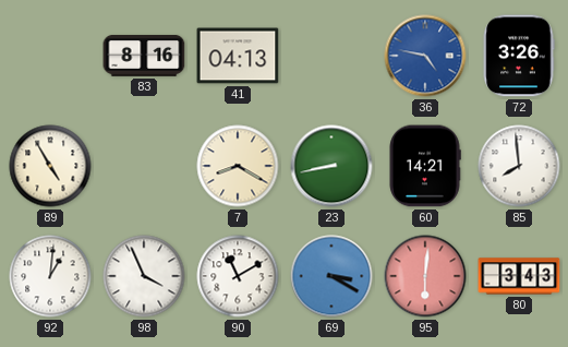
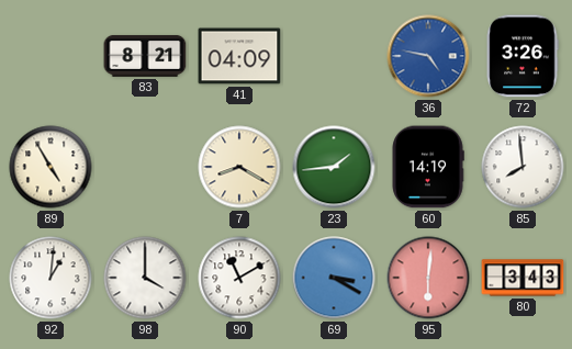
83: 8:16 -> 8:21 (145, 56)
41: 04:13 -> 04:09 (239, 56)
23: 8:43 -> 1:44 (334, 167)
60: 14:21 -> 14:19 (428, 167)
98: 3:56 -> 4:00 (145, 278)
